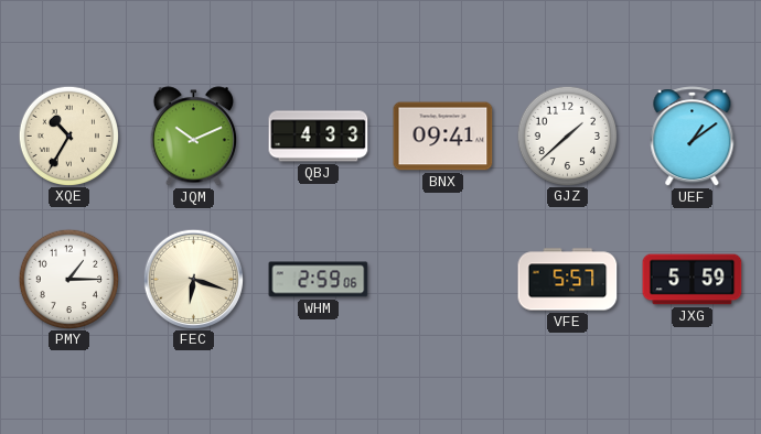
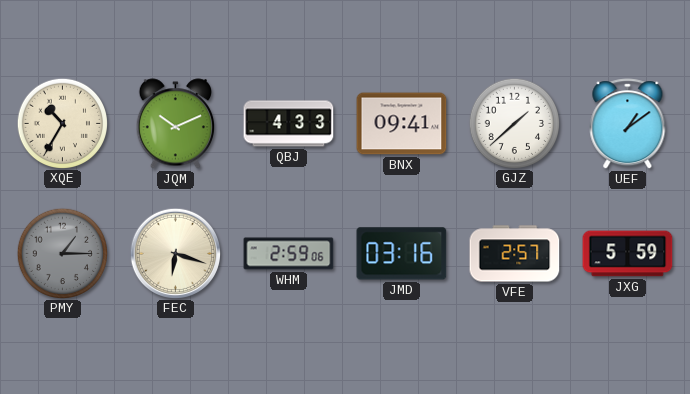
PMY dial: white -> grey (62, 253)
JMD: none -> 03:16 (402, 254)
VFE: 5:57 -> 2:57 (515, 254)
